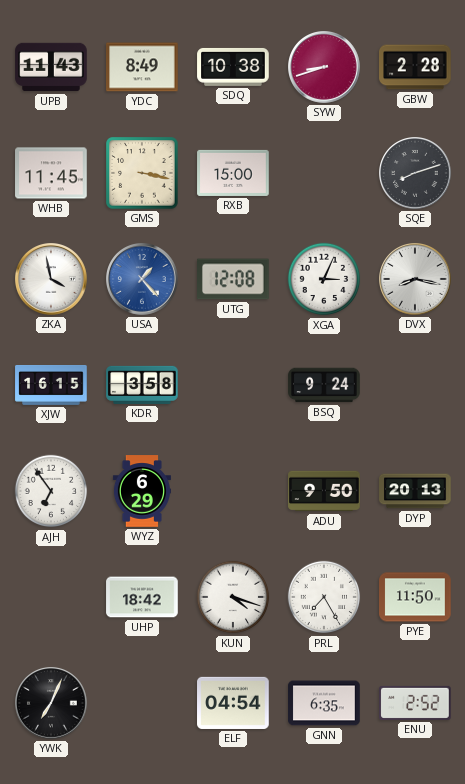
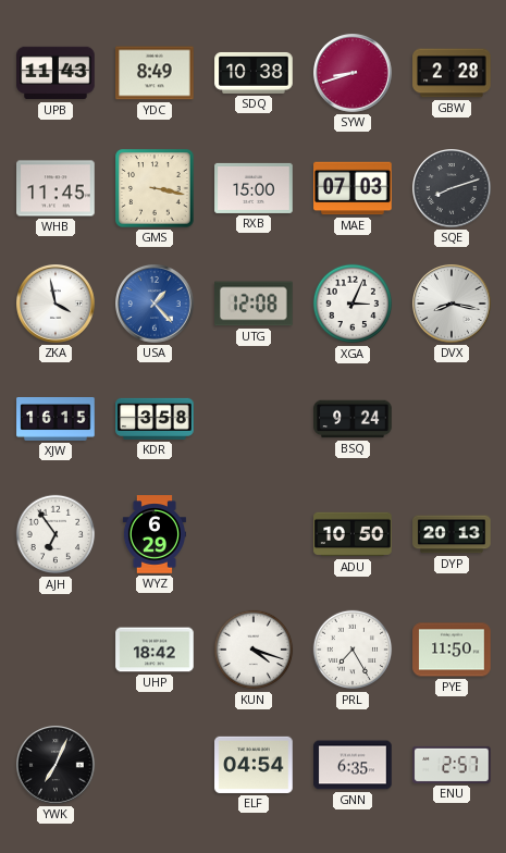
MAE: none -> 07:03 (353, 188)
ADU: 9:50 -> 10:50 (353, 534)
ENU: 2:52 -> 2:57 (452, 765)
